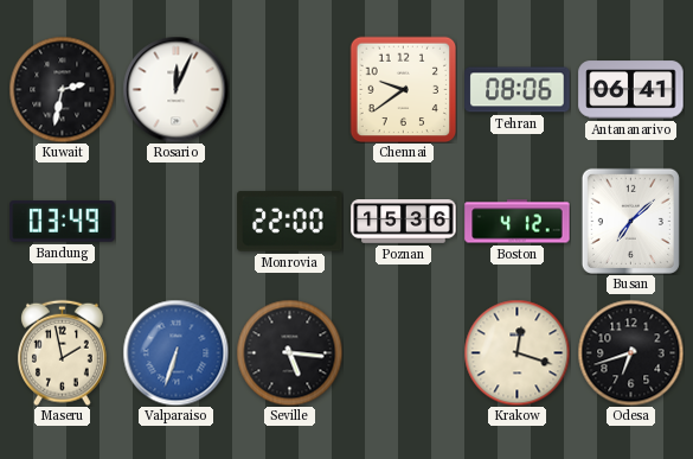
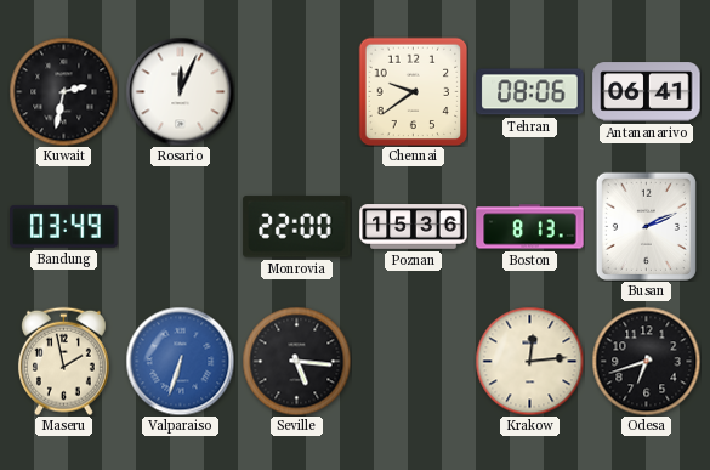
Boston: 4:12 -> 8:13 (530, 227)
Busan: 7:08 -> 2:11 (646, 226)
Krakow: 12:18 -> 12:14 (529, 361)
